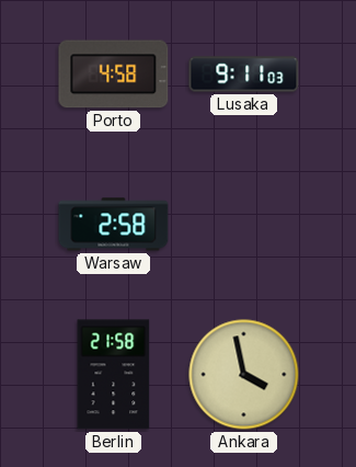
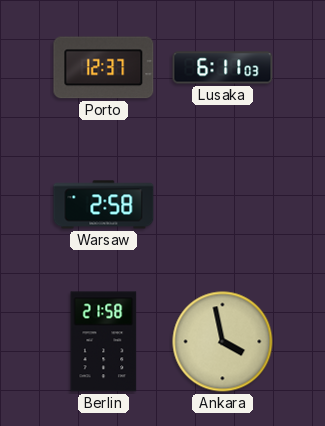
Porto: 4:58 -> 12:37 (104, 68)
Lusaka: 9:11 -> 6:11 (223, 68)
